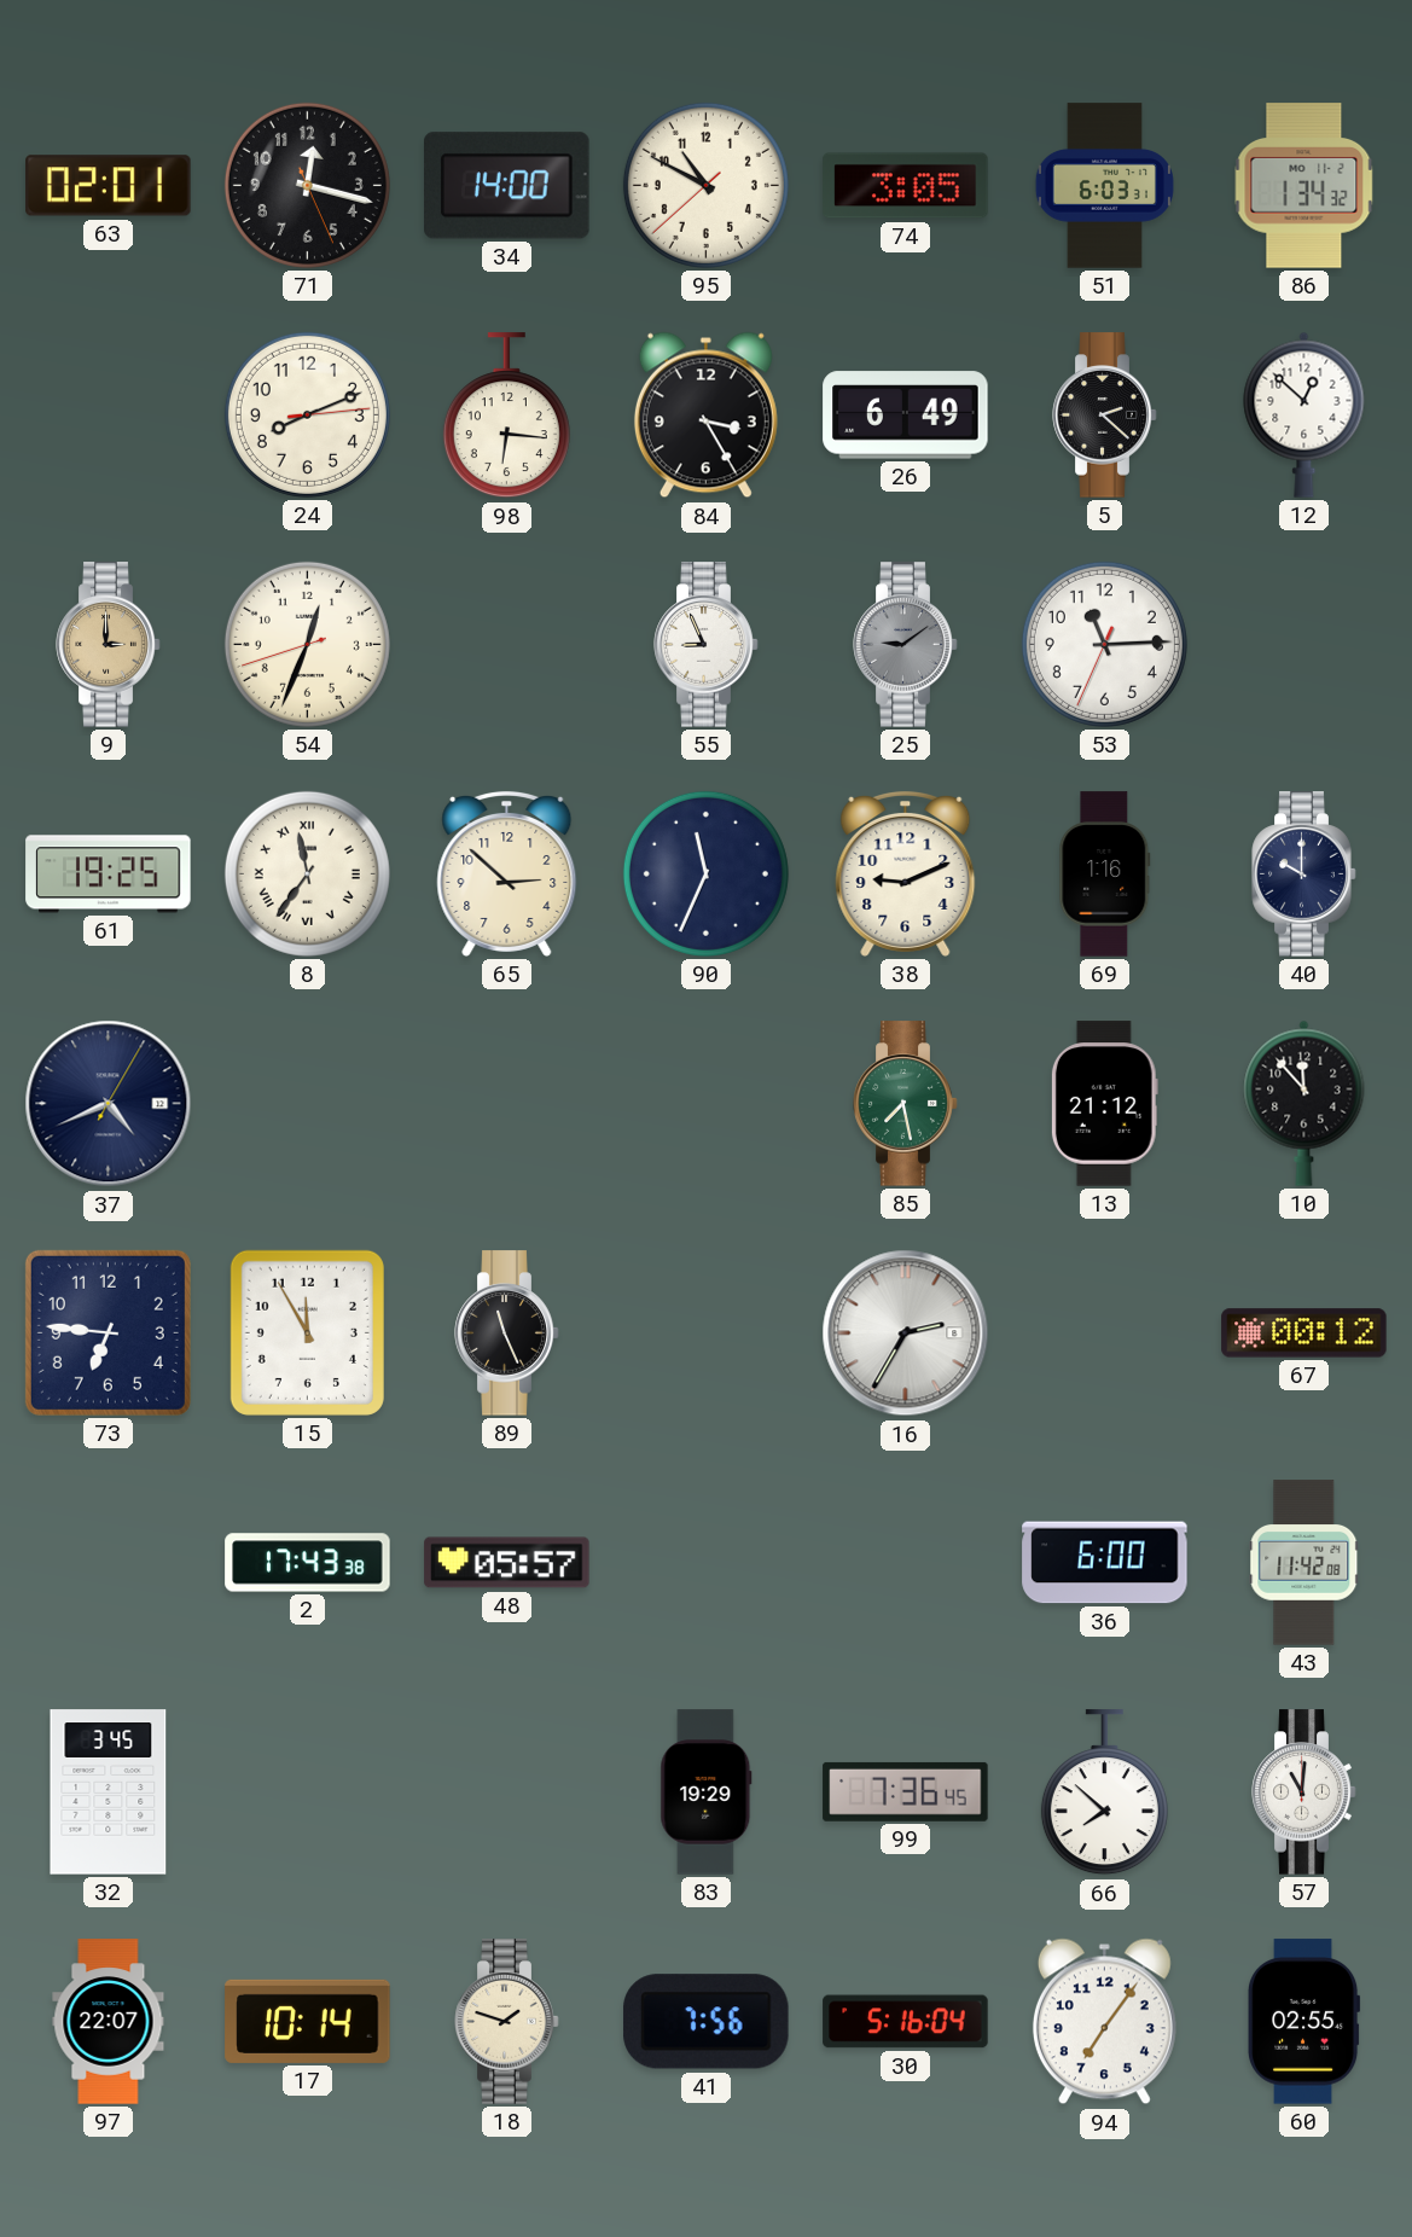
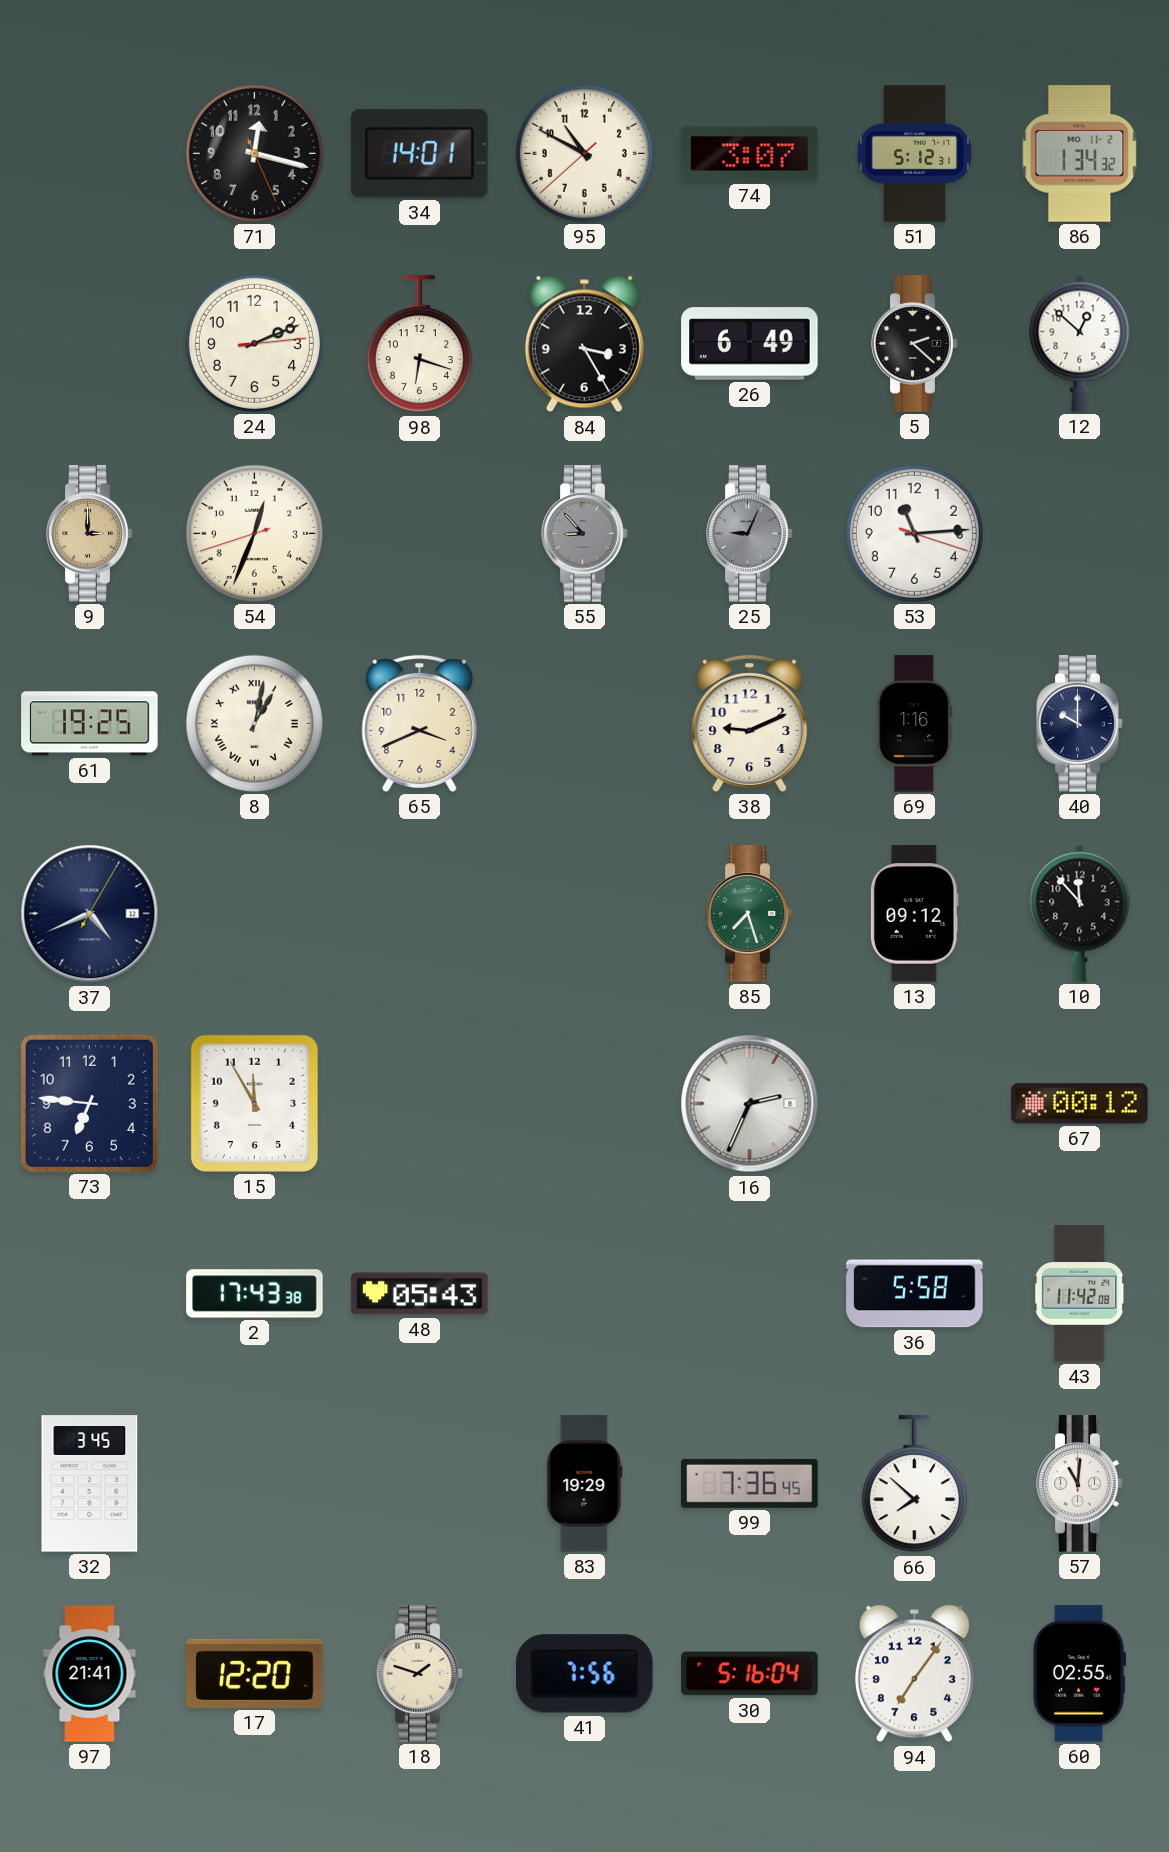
63: 02:01 -> none (109, 186)
34: 14:00 -> 14:01 (420, 154)
74: 3:05 -> 3:07 (750, 154)
51: 6:03 -> 5:12 (914, 154)
24: 8:11 -> 2:11 (254, 343)
98: 6:16 -> 6:18 (419, 344)
55: 8:56 -> 8:53 (585, 534)
55 dial: white -> grey (585, 534)
25: 9:09 -> 9:04 (750, 534)
53: 11:14:34 -> 11:14:18 (914, 533)
8: 11:36 -> 1:02 (254, 723)
65: 2:52 -> 3:41 (420, 723)
90: 11:34 -> none (705, 873)
85: 7:28 -> 7:27 (750, 914)
13: 21:12 -> 09:12 (914, 914)
89: 11:26 -> none (507, 1334)
16: 2:35 -> 2:34 (750, 1104)
48: 05:57 -> 05:43 (420, 1294)
36: 6:00 -> 5:58 (915, 1294)
97: 22:07 -> 21:41 (90, 1674)
17: 10:14 -> 12:20 (255, 1673)
